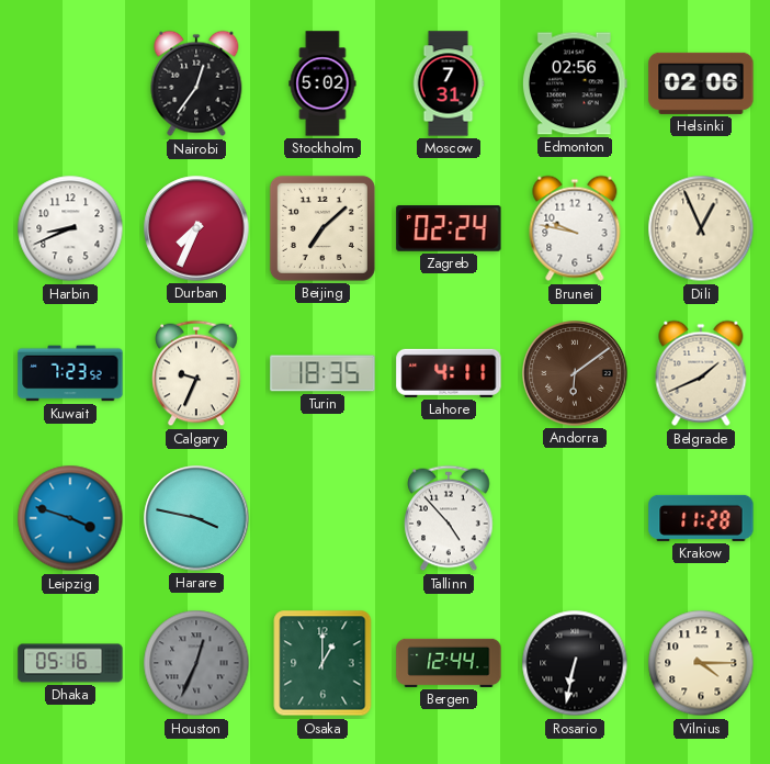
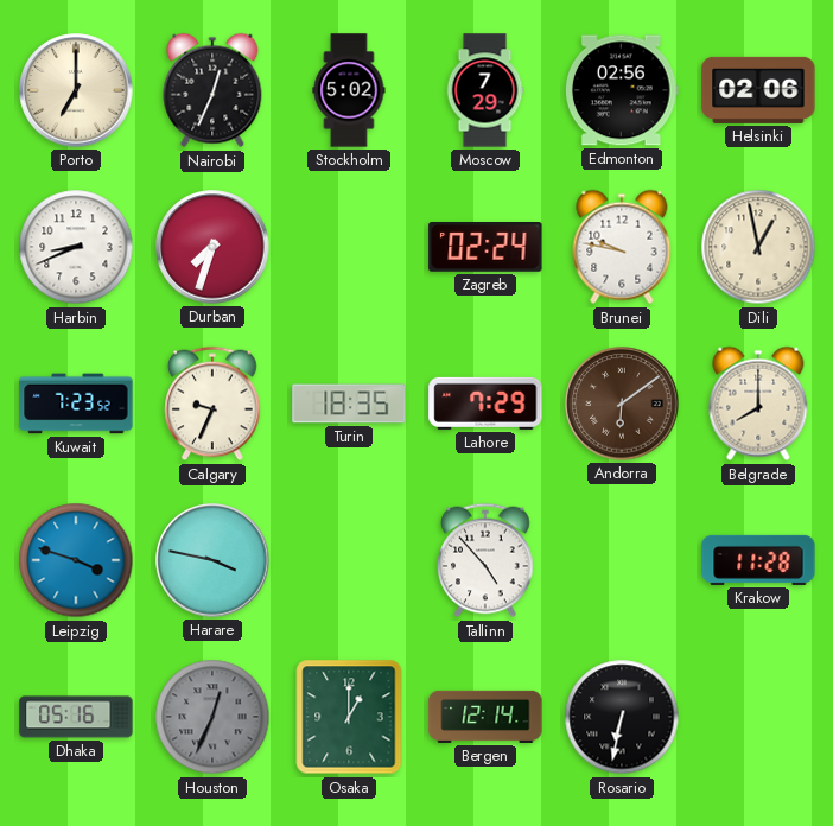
Porto: none -> 7:00 (76, 90)
Nairobi: 12:36 -> 12:34 (212, 90)
Moscow: 7:31 -> 7:29 (485, 90)
Durban: 7:34 -> 7:33 (212, 247)
Beijing: 7:08 -> none (322, 228)
Dili: 12:56 -> 12:58 (758, 247)
Lahore: 4:11 -> 7:29 (485, 404)
Belgrade: 1:41 -> 8:00 (758, 404)
Bergen: 12:44 -> 12:14 (485, 717)
Vilnius: 4:15 -> none (701, 663)
